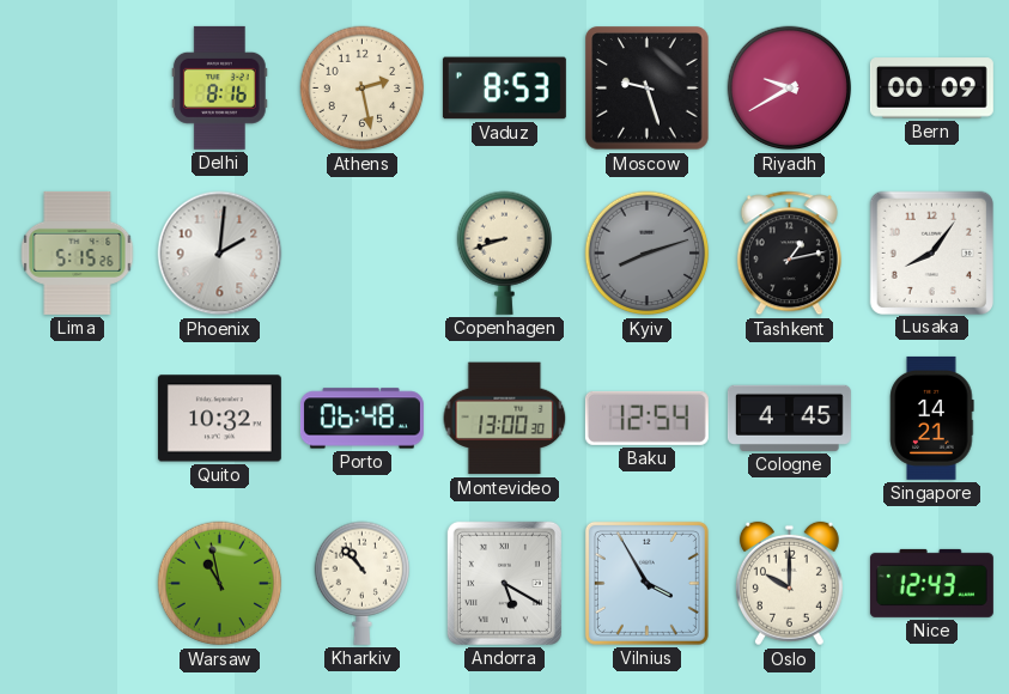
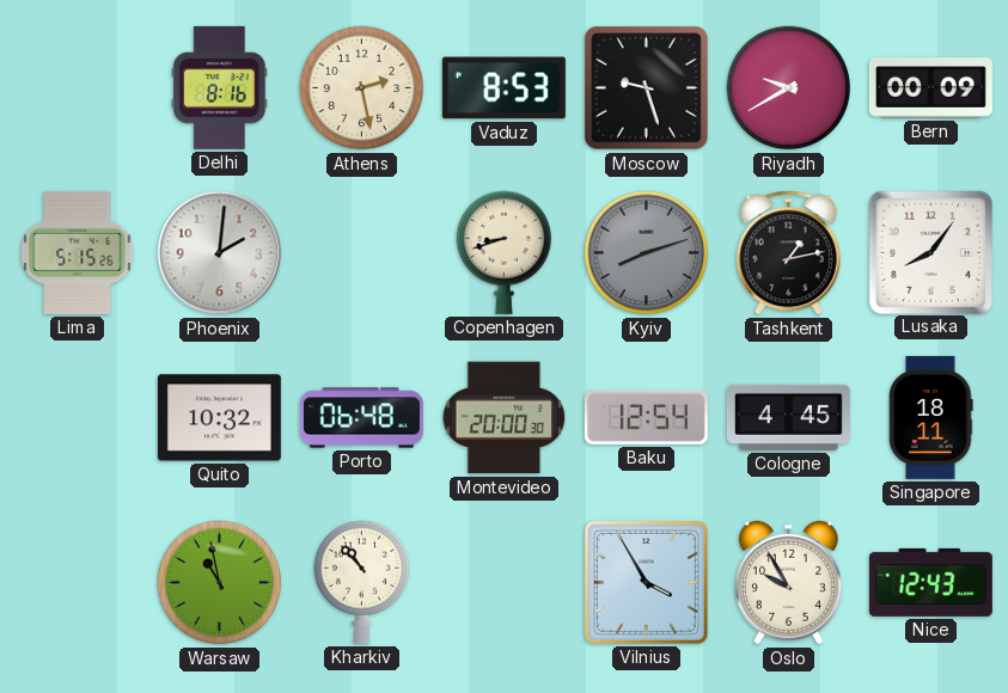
Montevideo: 13:00 -> 20:00 (505, 418)
Singapore: 14:21 -> 18:11 (931, 417)
Andorra: 5:20 -> none (504, 583)
Oslo: 10:00 -> 9:55 (788, 583)
